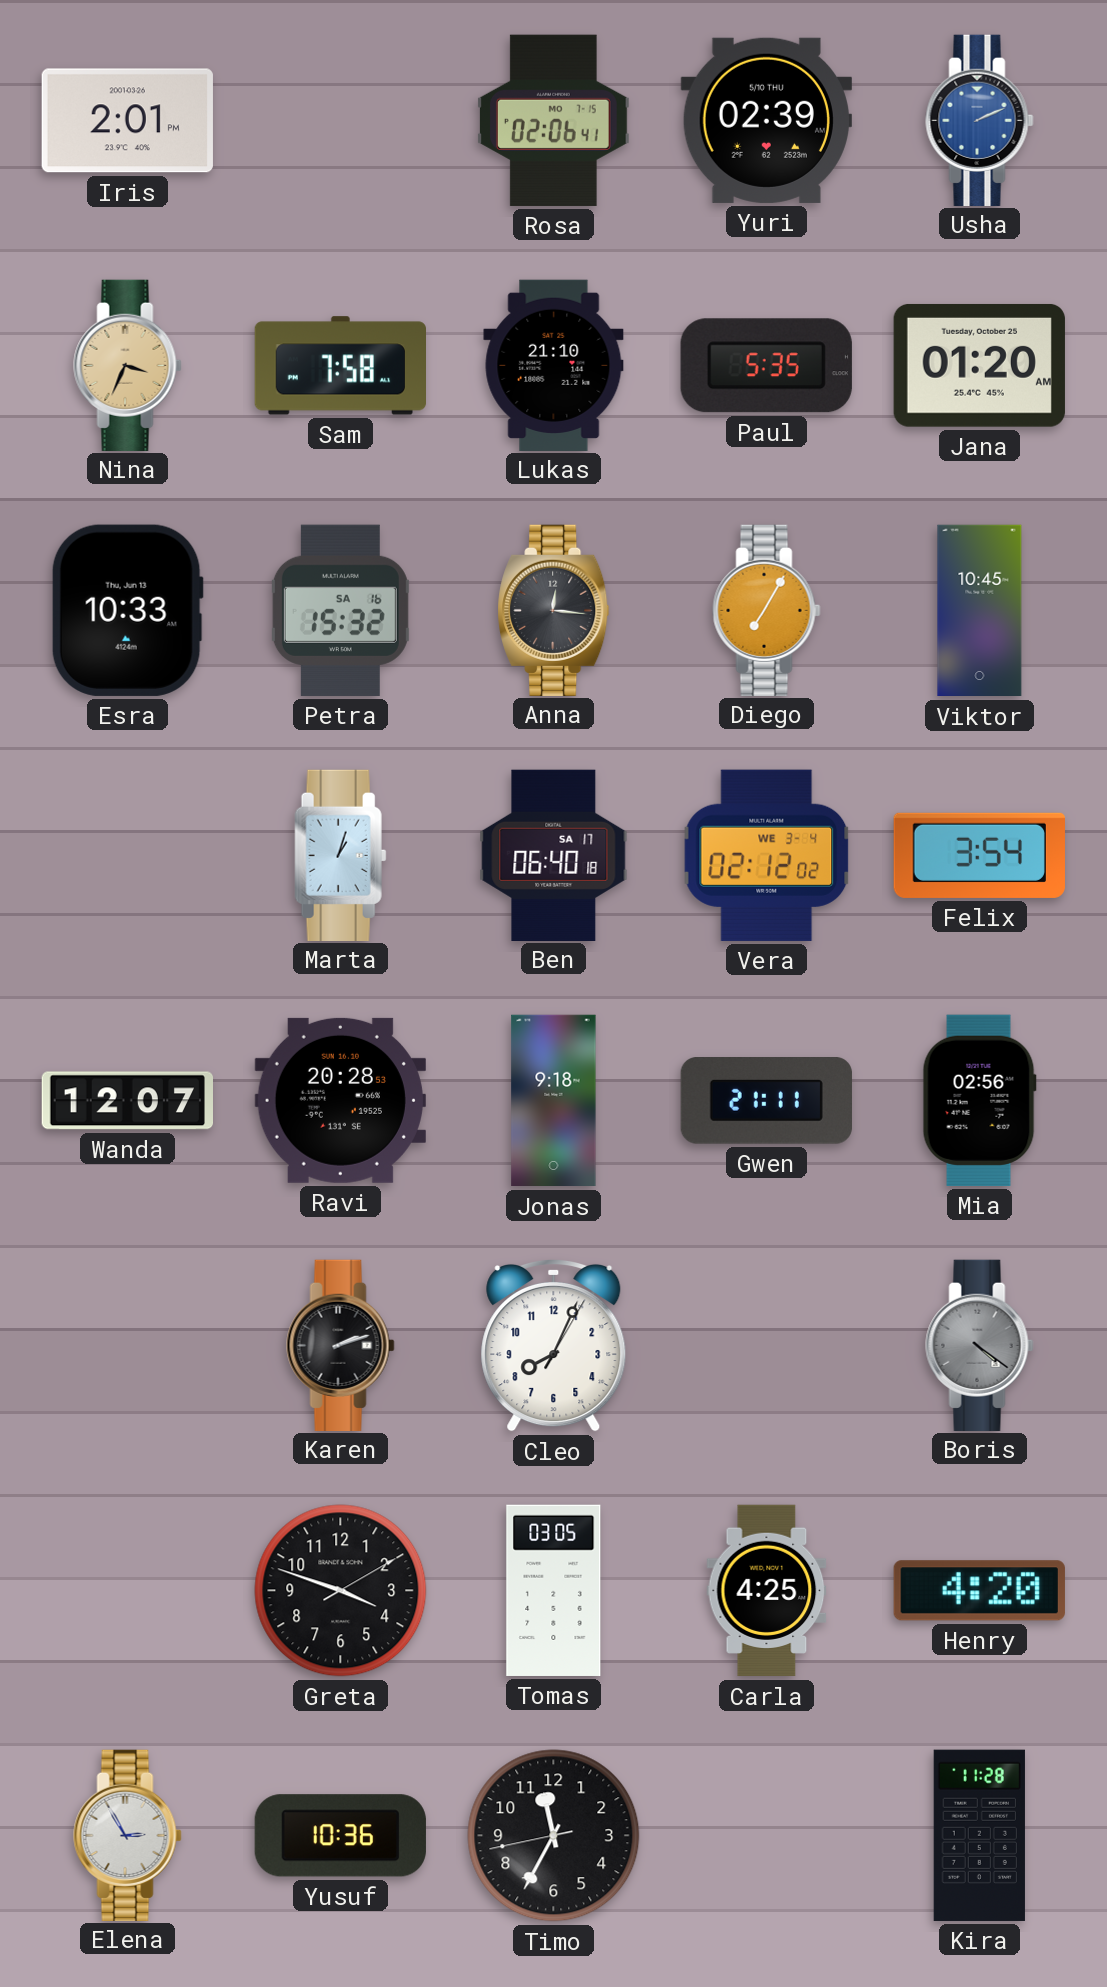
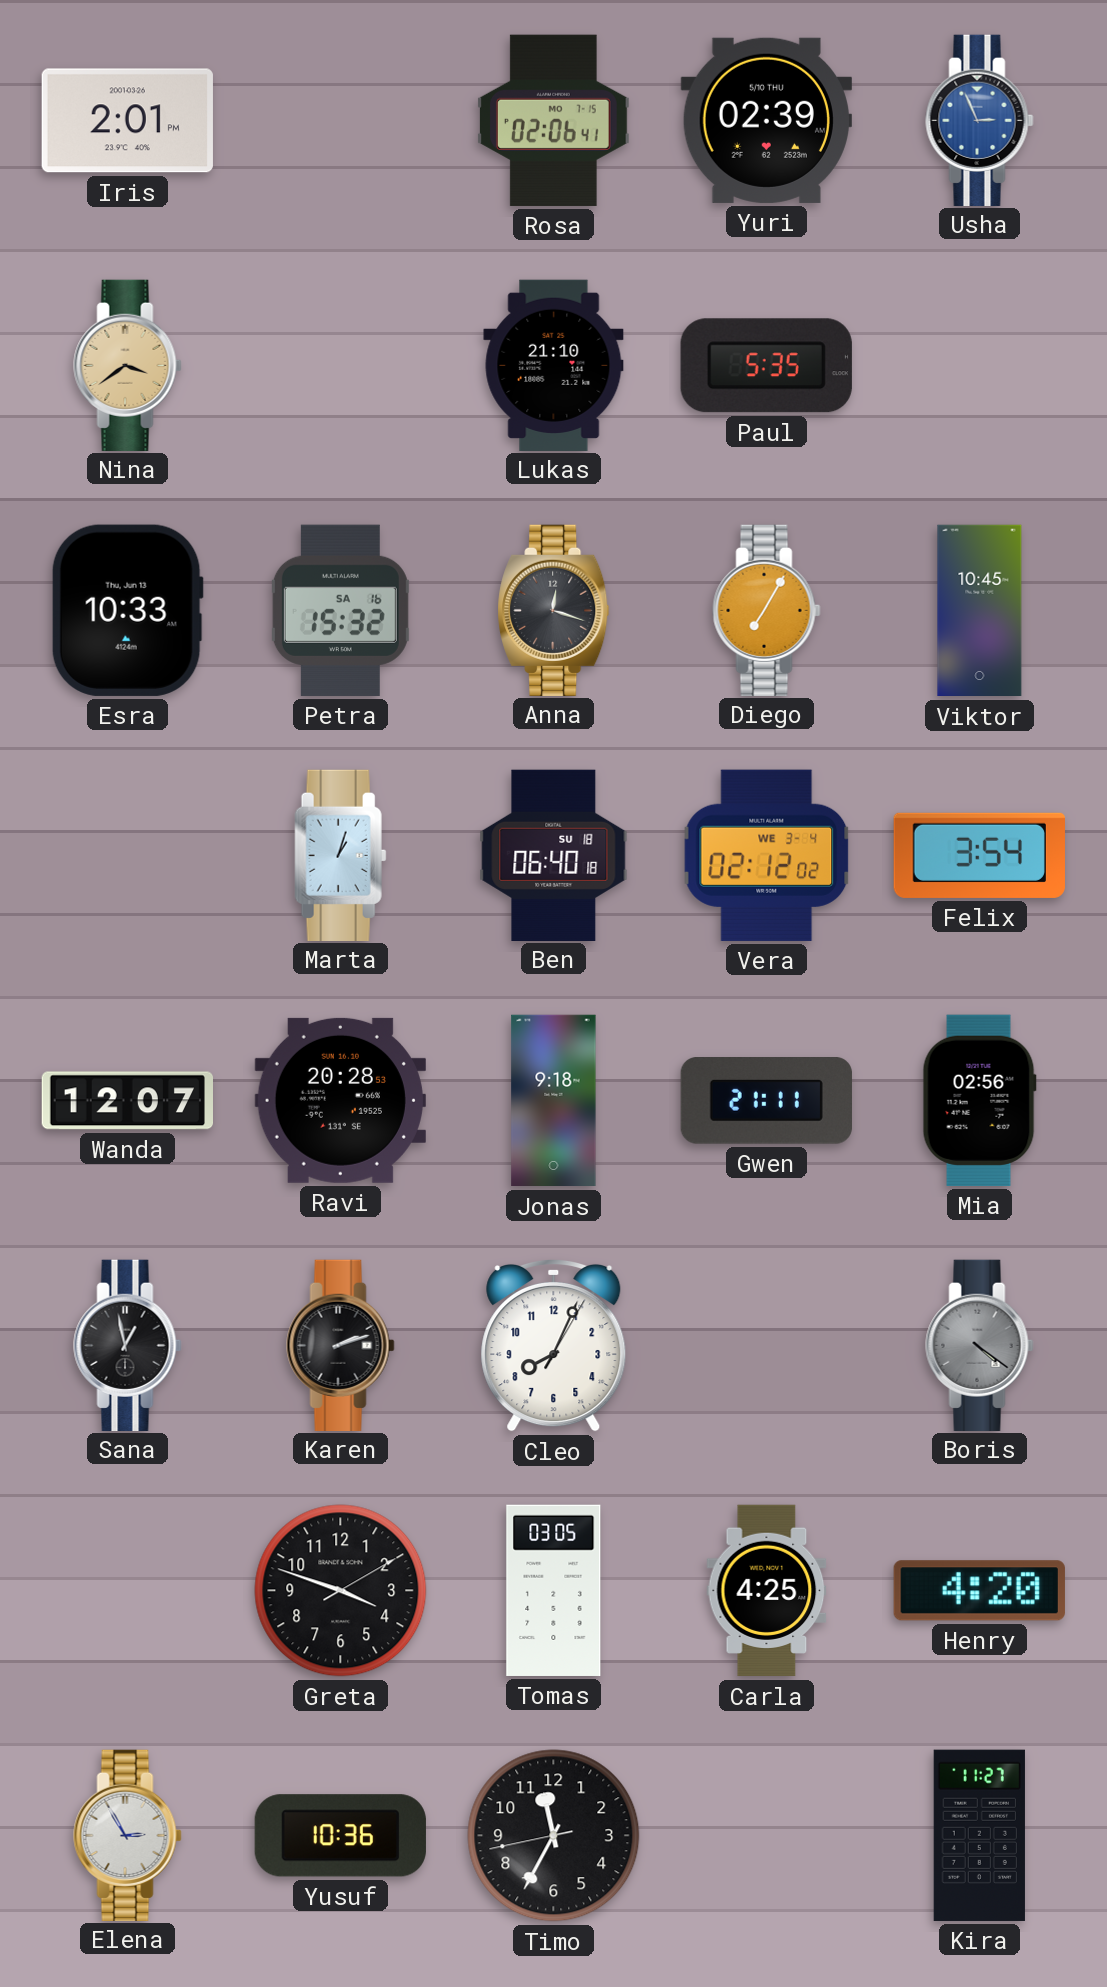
Usha: 2:11 -> 2:56 (980, 120)
Nina: 3:34 -> 3:39 (128, 365)
Sam: 7:58 -> none (340, 366)
Jana: 01:20 -> none (979, 365)
Anna: 12:16 -> 12:18 (554, 610)
Ben date: SA 17 -> SU 18 (554, 855)
Sana: none -> 12:58 (128, 1345)
Kira: 11:28 -> 11:27 (979, 1835)
